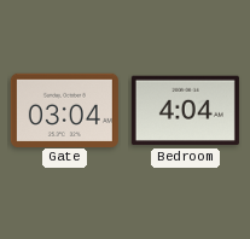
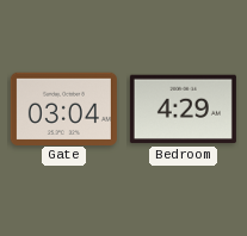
Bedroom: 4:04 -> 4:29 (183, 110)
